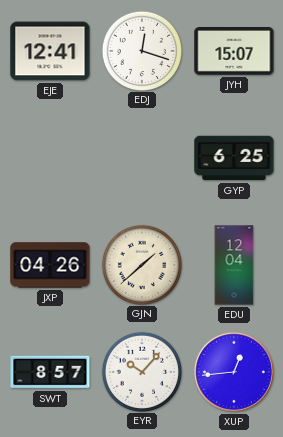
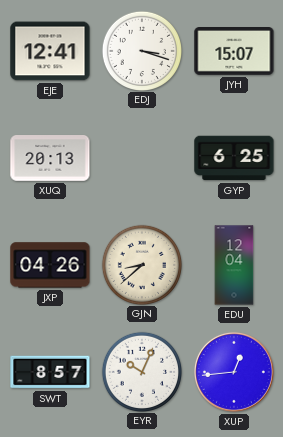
EDJ: 12:18 -> 3:18 (141, 50)
XUQ: none -> 20:13 (50, 159)
GJN: 1:38 -> 8:38 (141, 264)
EYR: 10:07 -> 10:04 (141, 371)
